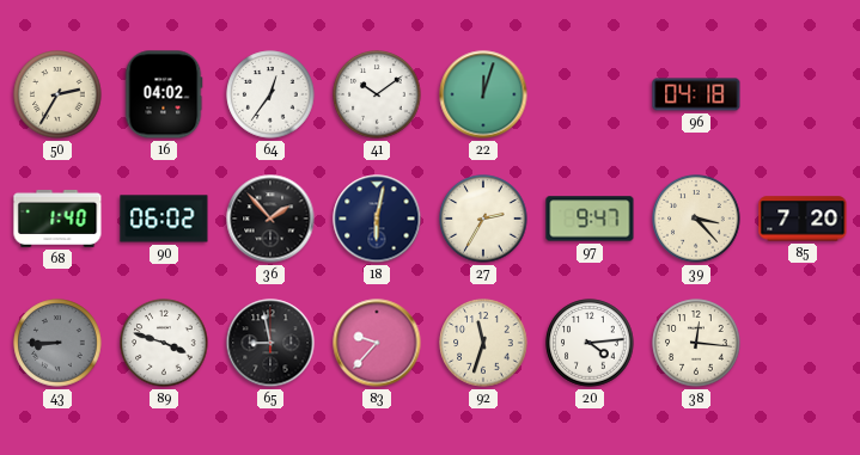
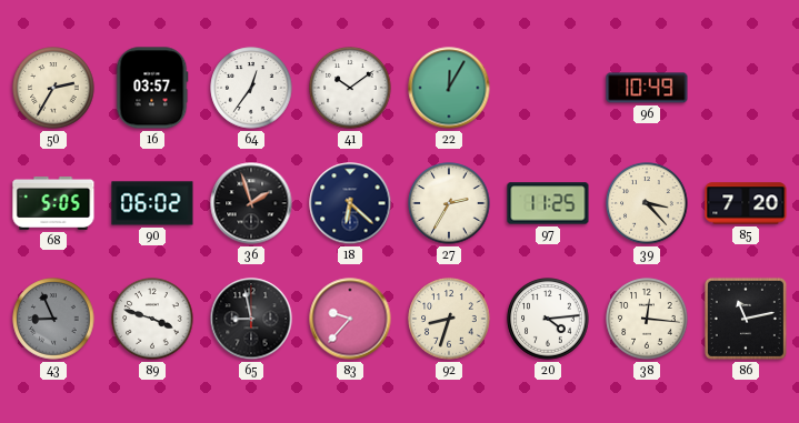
16: 04:02 -> 03:57 (152, 88)
22: 12:03 -> 12:05 (449, 88)
96: 04:18 -> 10:49 (647, 88)
68: 1:40 -> 5:05 (53, 203)
36: 1:53 -> 1:57 (251, 203)
18: 6:02 -> 6:22 (350, 203)
97: 9:47 -> 11:25 (548, 203)
43: 8:45 -> 8:56 (53, 319)
92: 11:33 -> 8:33 (449, 319)
86: none -> 11:13 (746, 319)
